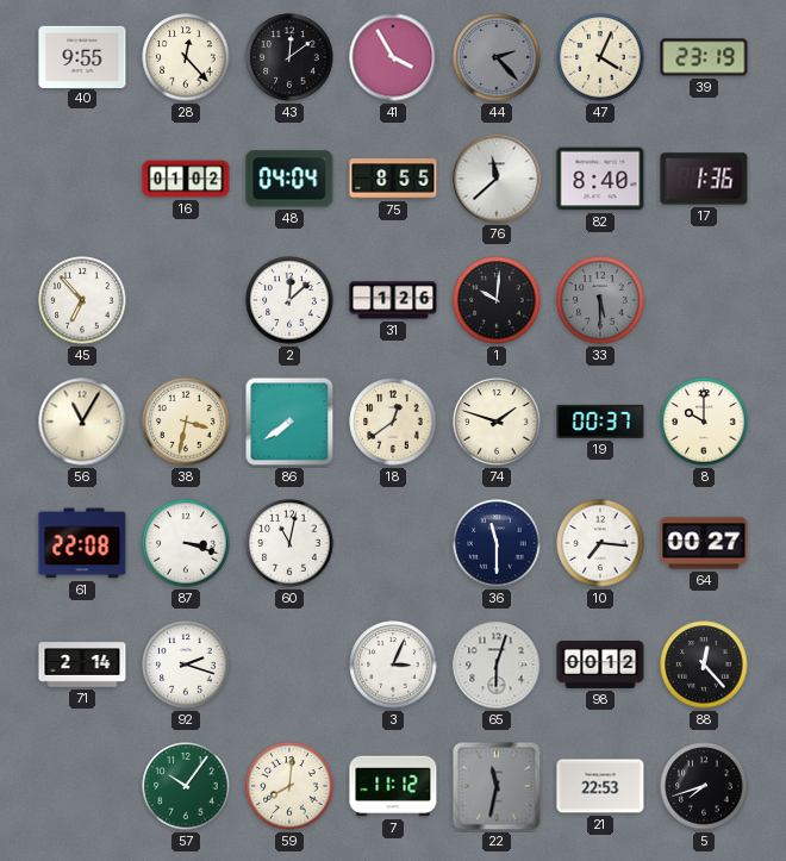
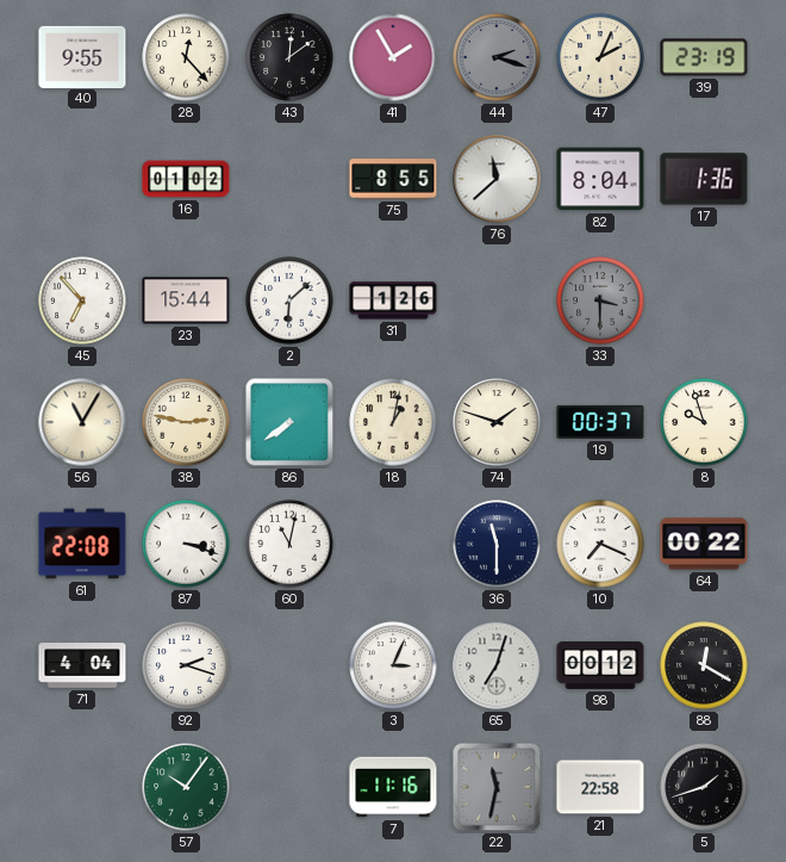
41: 3:55 -> 1:55 (393, 57)
44: 2:23 -> 2:18 (497, 57)
47: 4:04 -> 2:04 (600, 57)
48: 04:04 -> none (289, 179)
82: 8:40 -> 8:04 (600, 179)
23: none -> 15:44 (186, 300)
2: 12:08 -> 6:08 (289, 300)
1: 10:01 -> none (497, 300)
33: 5:30 -> 3:30 (600, 300)
38: 3:32 -> 2:47 (186, 422)
18: 12:39 -> 1:02 (393, 422)
8: 10:00 -> 9:57 (704, 422)
10: 7:16 -> 7:19 (600, 544)
64: 00:27 -> 00:22 (704, 544)
71: 2:14 -> 4:04 (82, 665)
65: 6:03 -> 7:03 (497, 665)
88: 12:23 -> 12:20 (704, 665)
59: 8:01 -> none (289, 786)
7: 11:12 -> 11:16 (393, 787)
21: 22:53 -> 22:58 (600, 787)
5: 7:42 -> 1:42 (704, 787)
